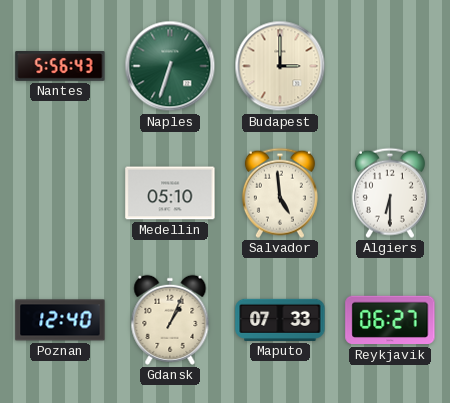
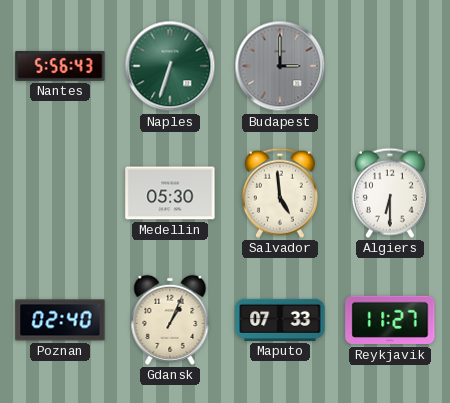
Budapest dial: cream -> grey (280, 66)
Medellin: 05:10 -> 05:30 (170, 193)
Poznan: 12:40 -> 02:40 (60, 320)
Reykjavik: 06:27 -> 11:27 (390, 320)
